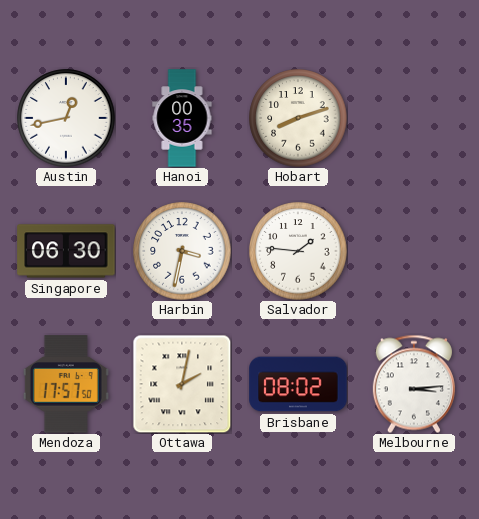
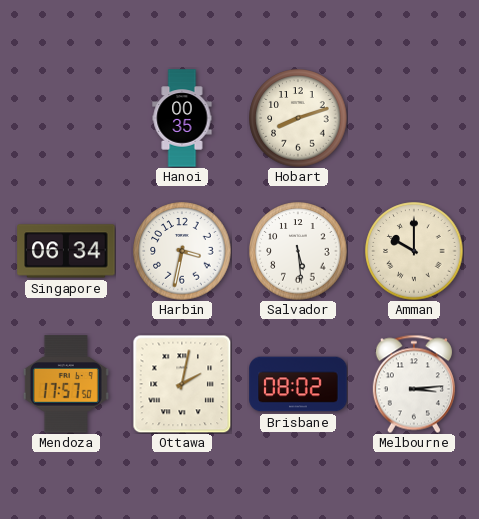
Austin: 12:43 -> none (66, 118)
Singapore: 06:30 -> 06:34 (66, 251)
Salvador: 1:46 -> 5:29 (298, 251)
Amman: none -> 10:00 (414, 251)
